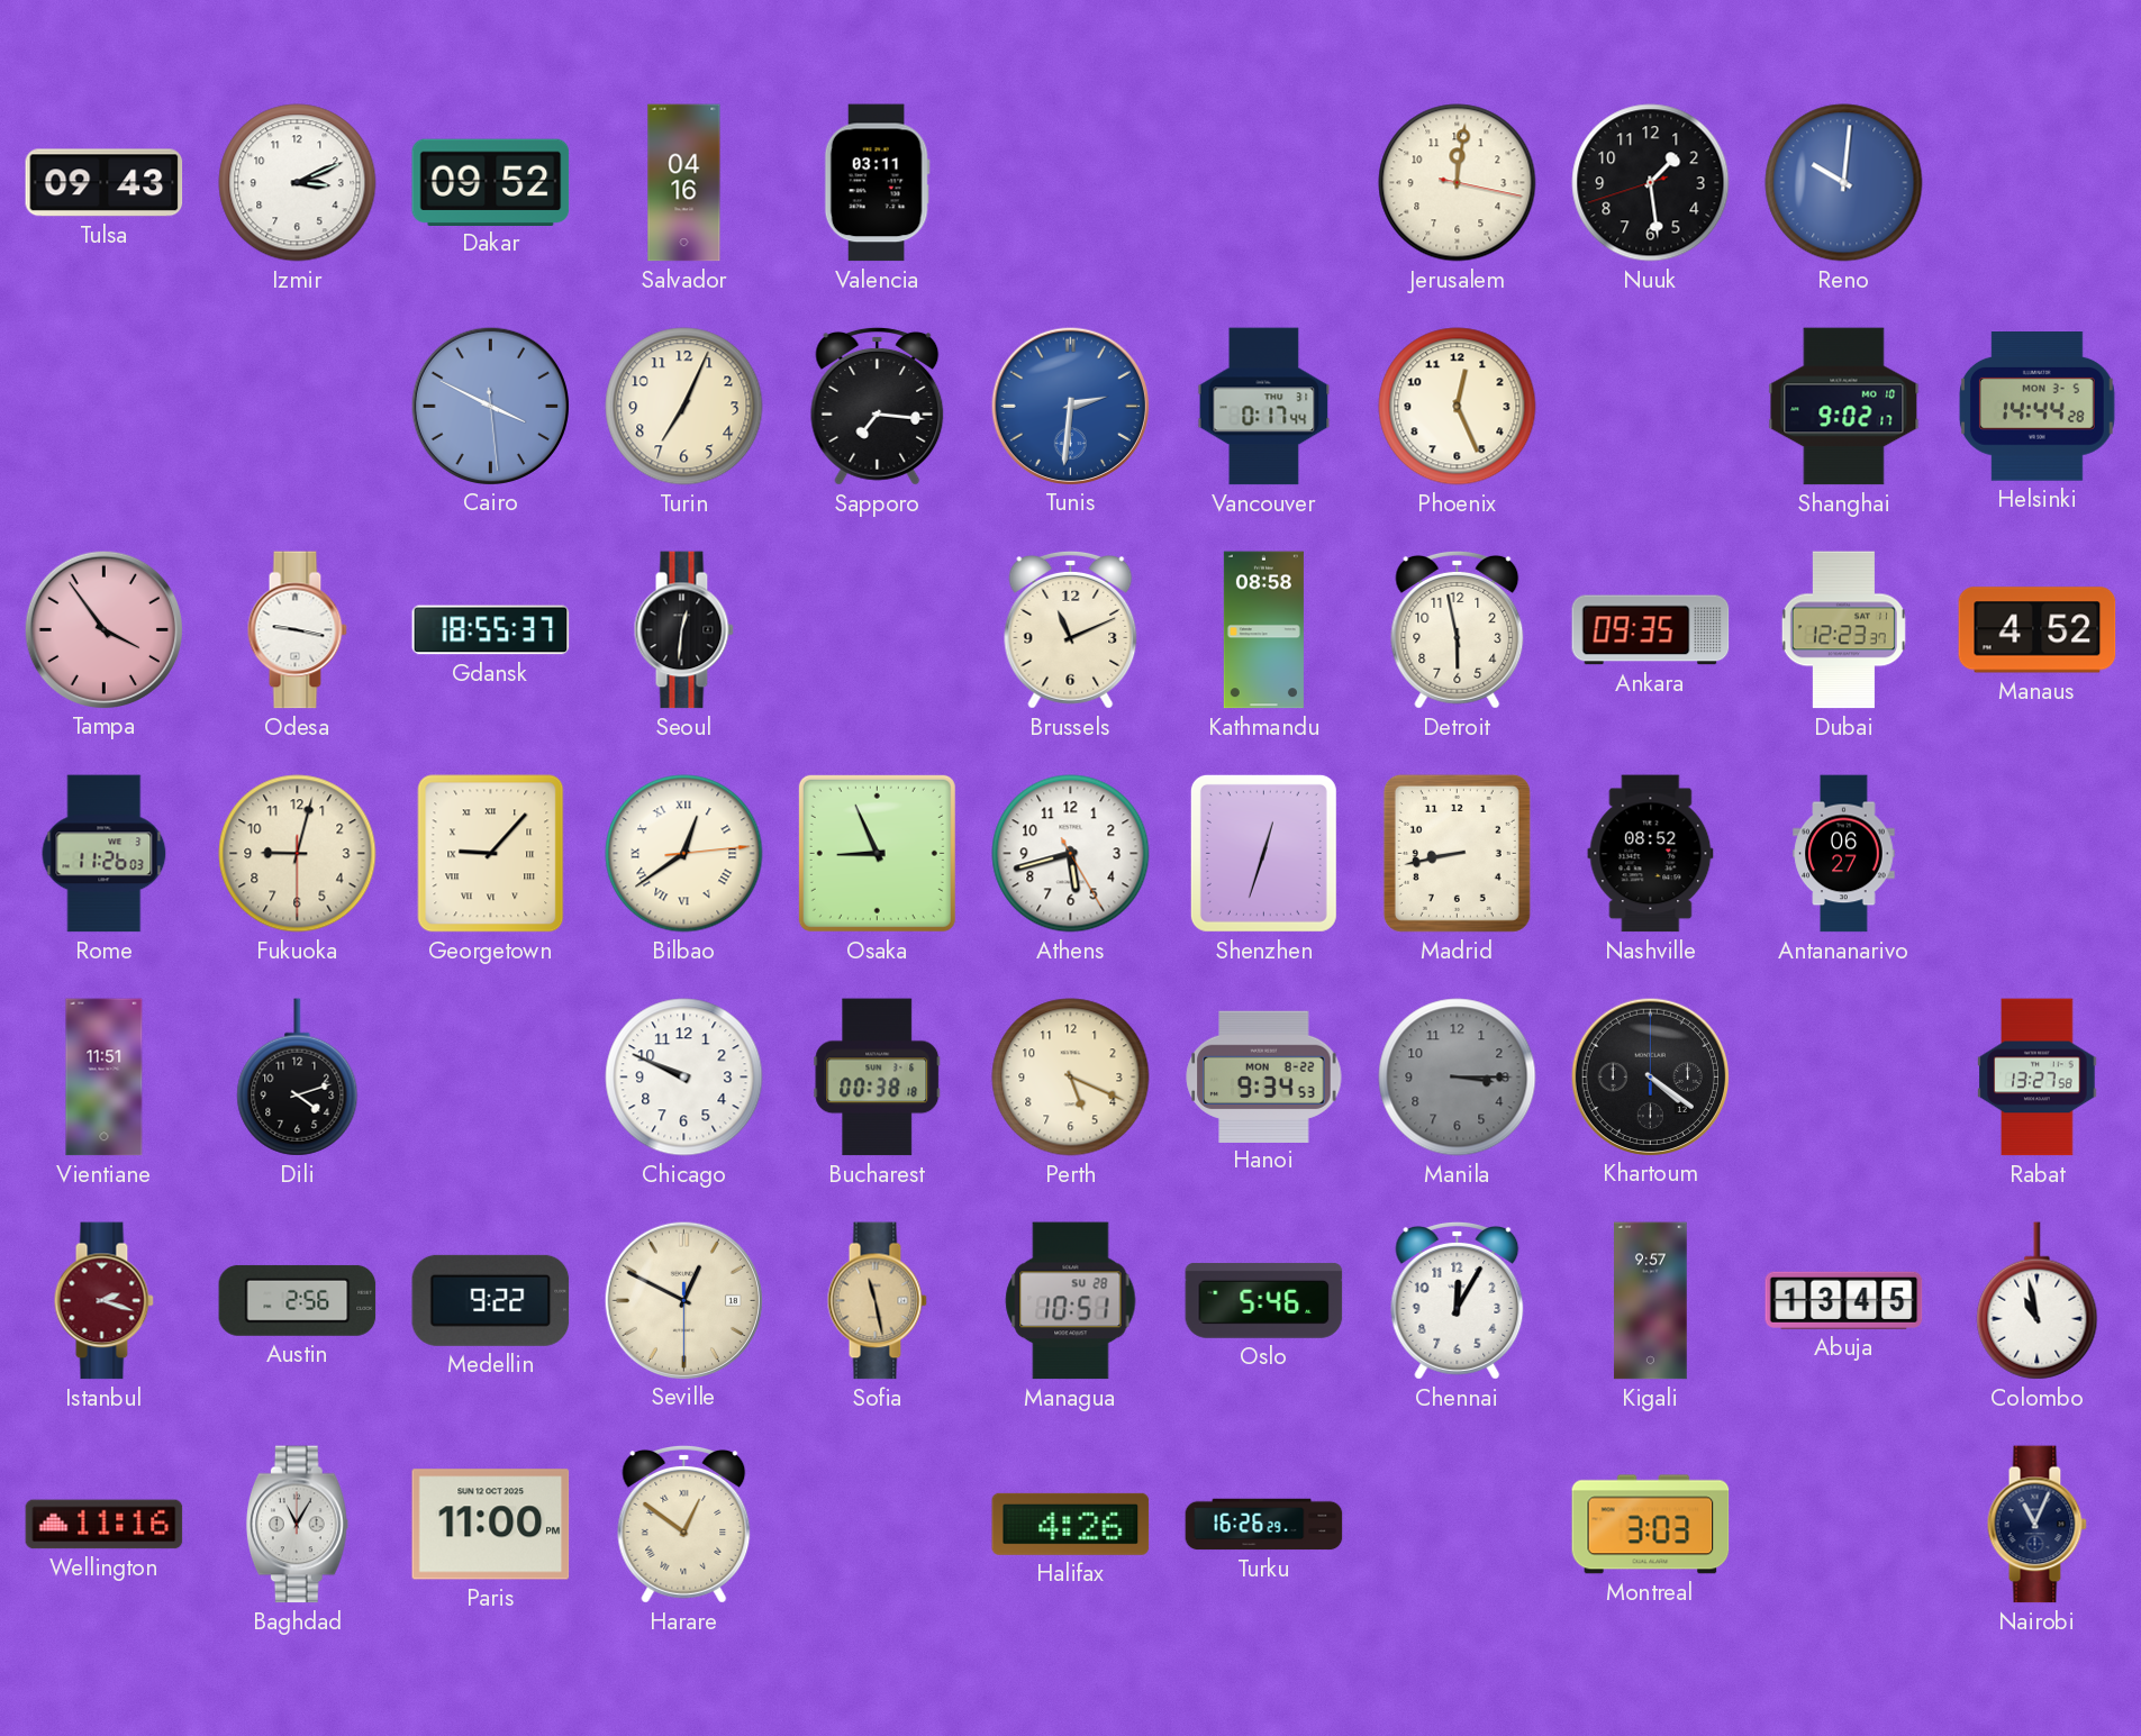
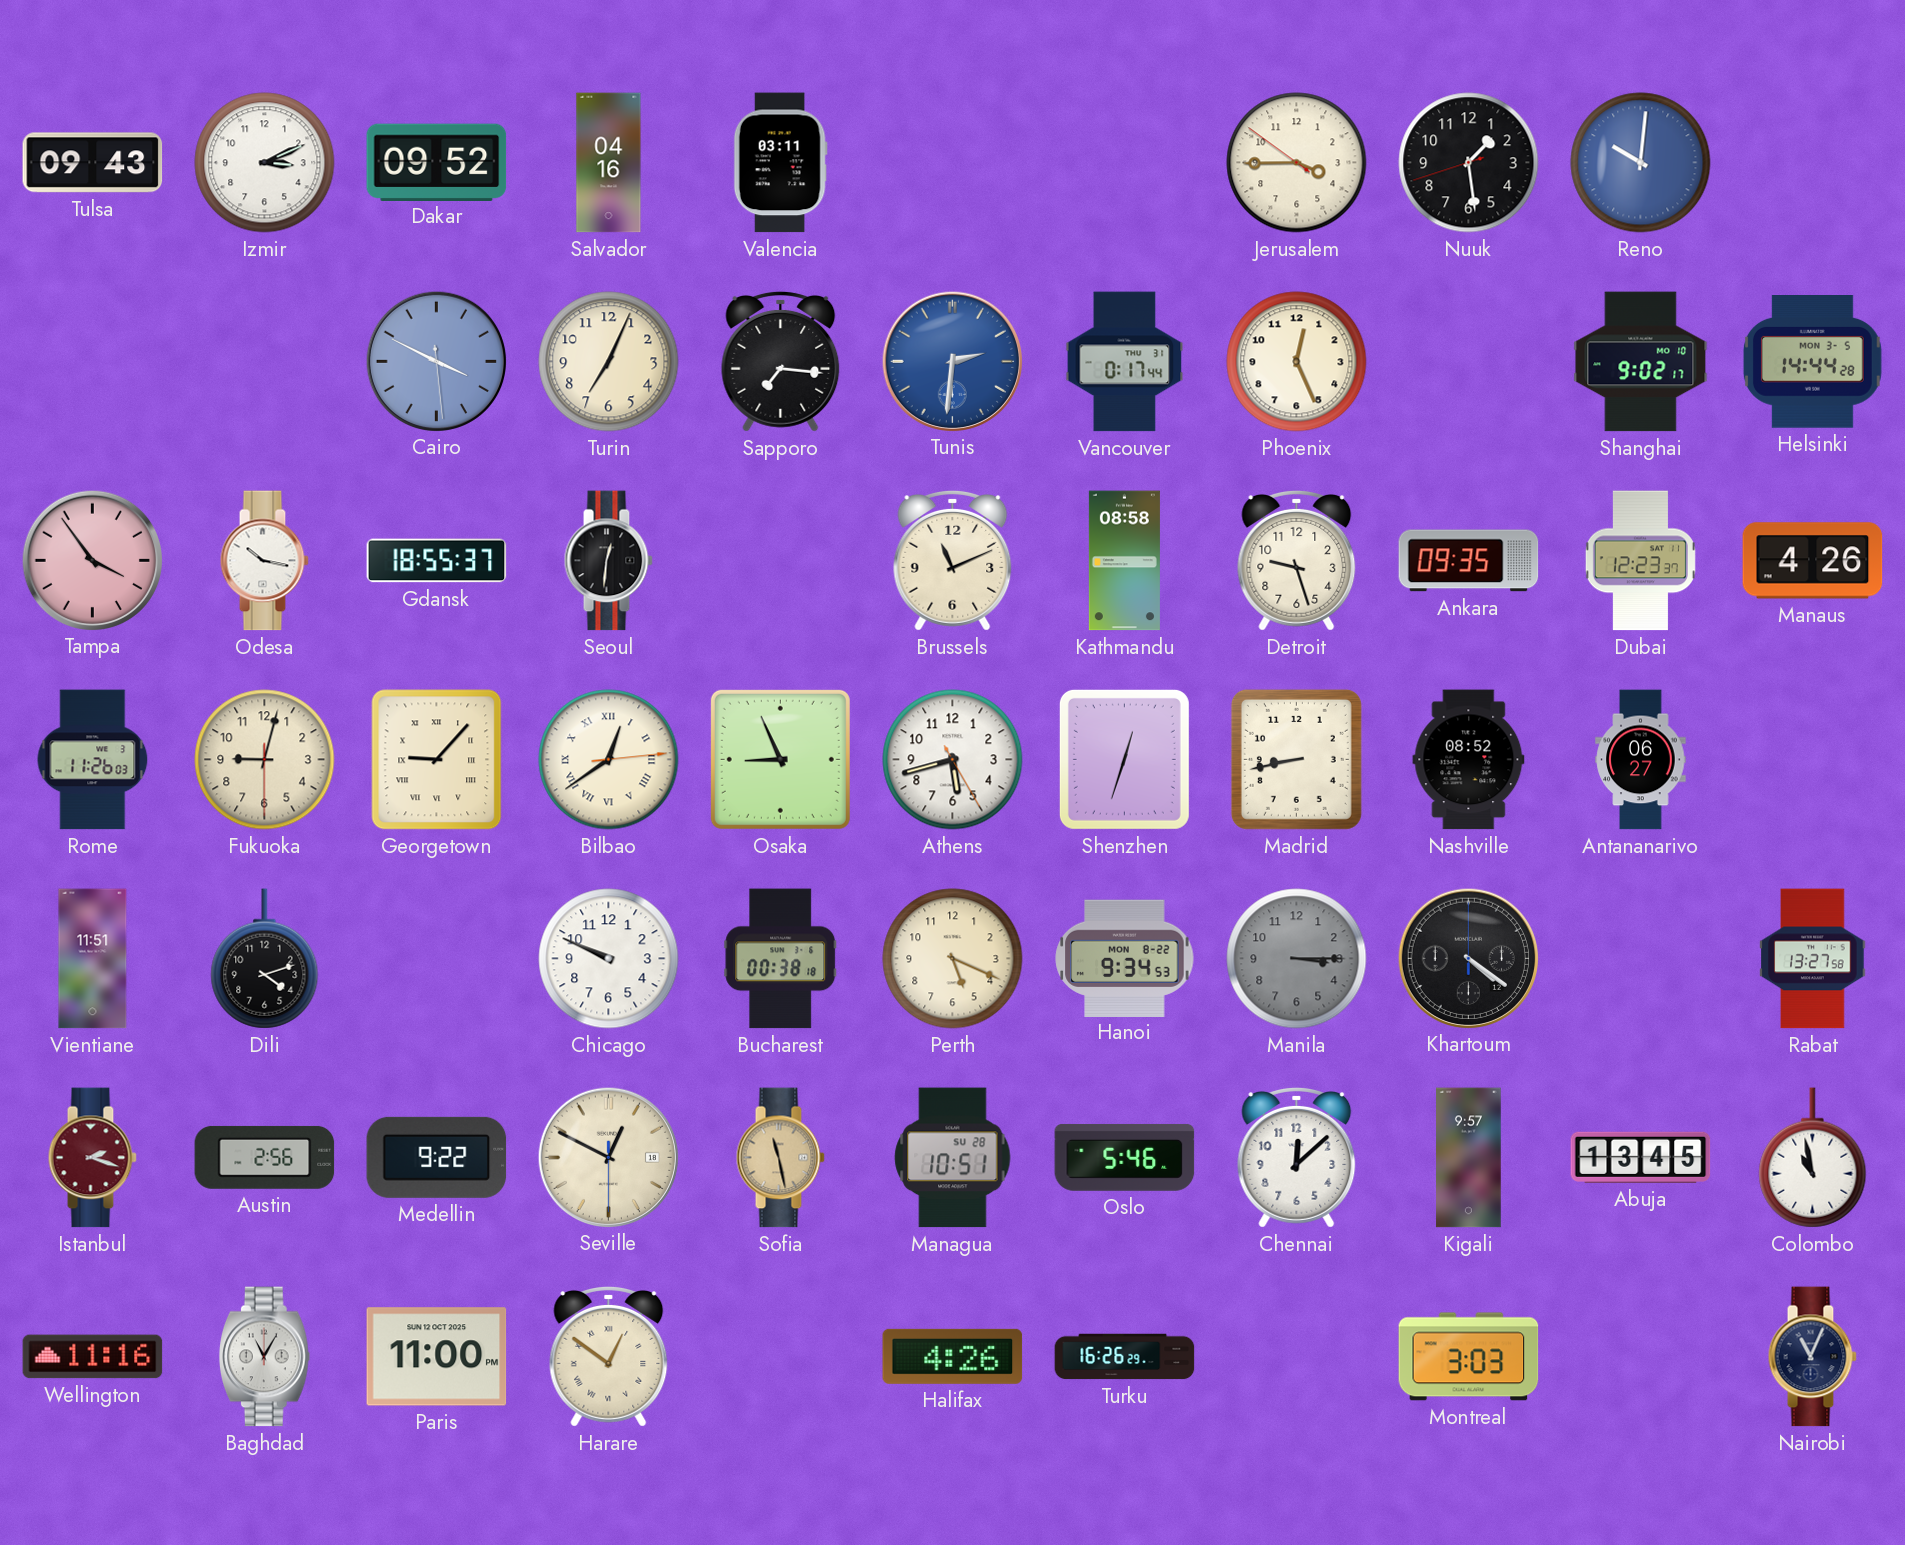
Jerusalem: 12:01 -> 3:44 (1297, 163)
Odesa: 9:17 -> 10:17 (264, 561)
Detroit: 5:58 -> 9:27 (1297, 560)
Manaus: 4:52 -> 4:26 (1813, 561)
Chennai: 12:05 -> 12:08 (1297, 1157)
